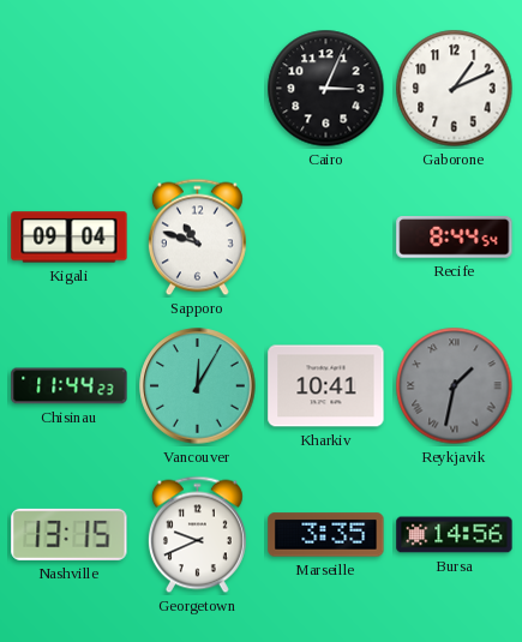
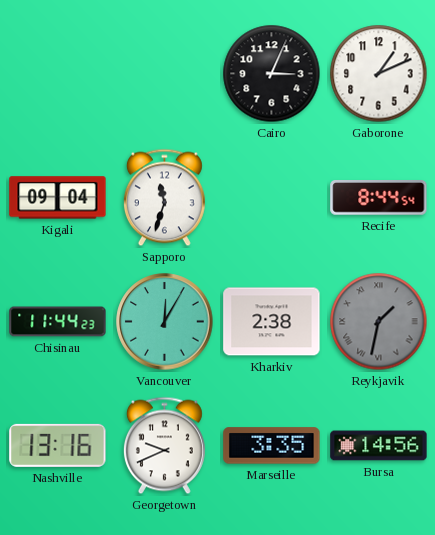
Sapporo: 10:48 -> 11:33 (164, 198)
Kharkiv: 10:41 -> 2:38 (272, 322)
Nashville: 13:15 -> 13:16 (58, 445)
